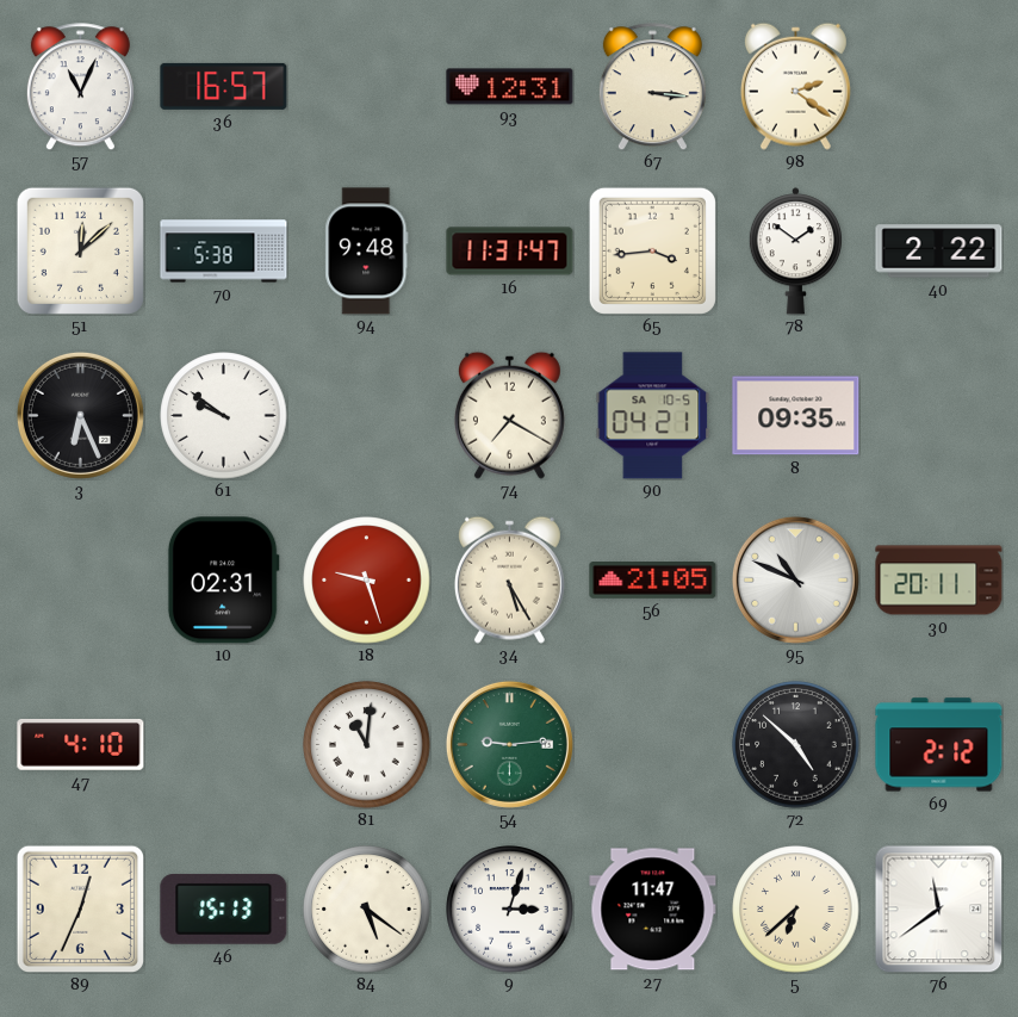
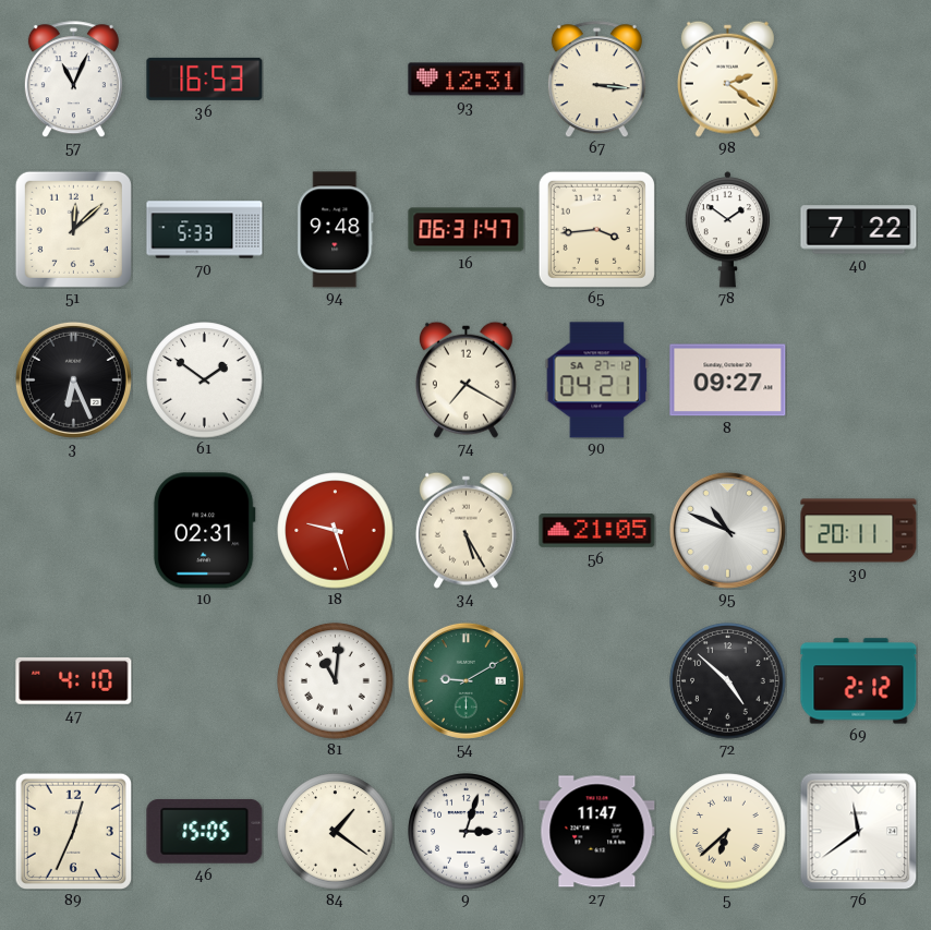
36: 16:57 -> 16:53 (205, 78)
70: 5:38 -> 5:33 (205, 230)
16: 11:31 -> 06:31 (467, 230)
40: 2:22 -> 7:22 (859, 230)
61: 9:51 -> 1:51 (205, 381)
90 date: SA 10-5 -> SA 27-12 (597, 381)
8: 09:35 -> 09:27 (728, 381)
54: 9:14 -> 9:10 (465, 680)
46: 15:13 -> 15:05 (205, 831)
84: 5:21 -> 1:21 (336, 832)
